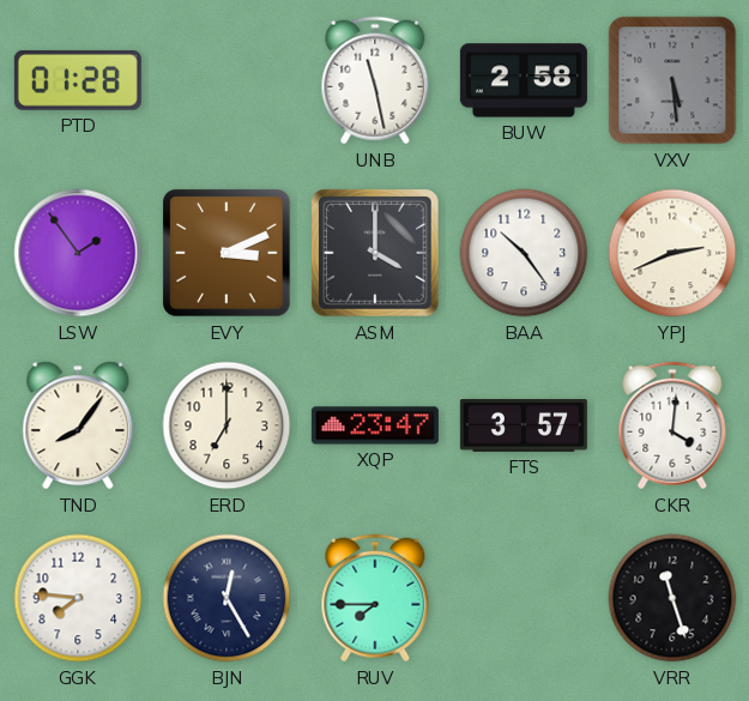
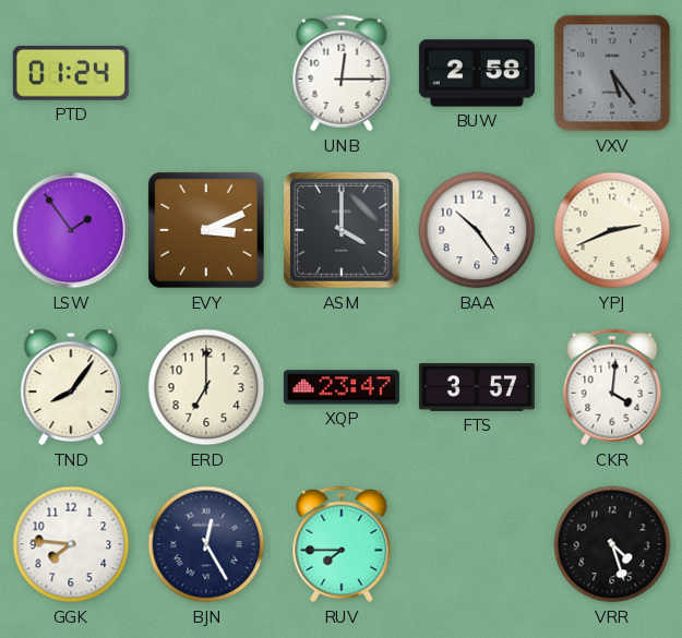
PTD: 01:28 -> 01:24 (71, 73)
UNB: 11:28 -> 12:15 (342, 73)
VXV: 5:29 -> 5:24 (612, 73)
VRR: 11:27 -> 4:27 (612, 544)
